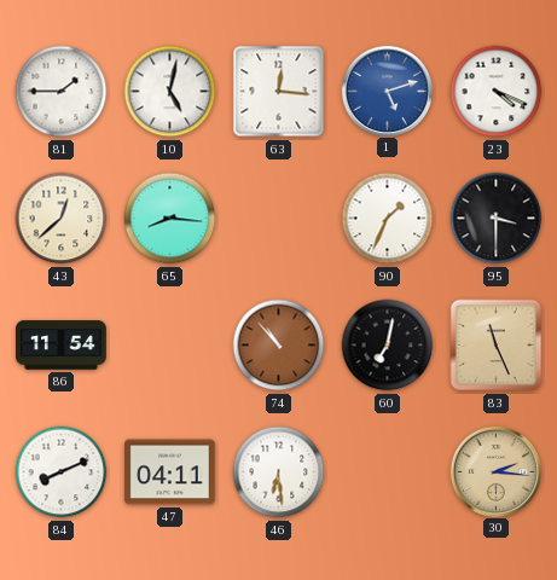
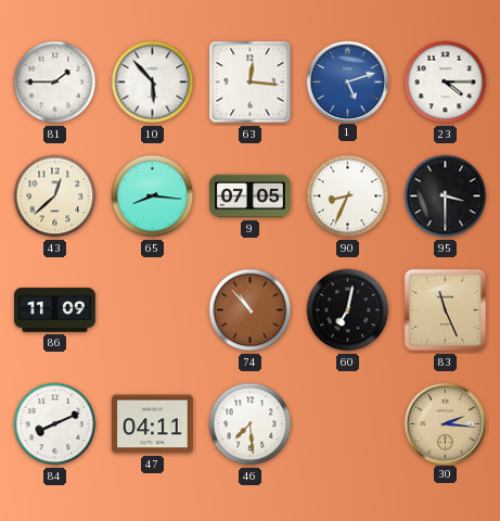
10: 5:02 -> 5:53 (153, 82)
23: 4:19 -> 4:15 (446, 82)
9: none -> 07:05 (251, 196)
90: 1:34 -> 8:34 (348, 196)
86: 11:54 -> 11:09 (55, 310)
46: 6:29 -> 7:29 (251, 424)
